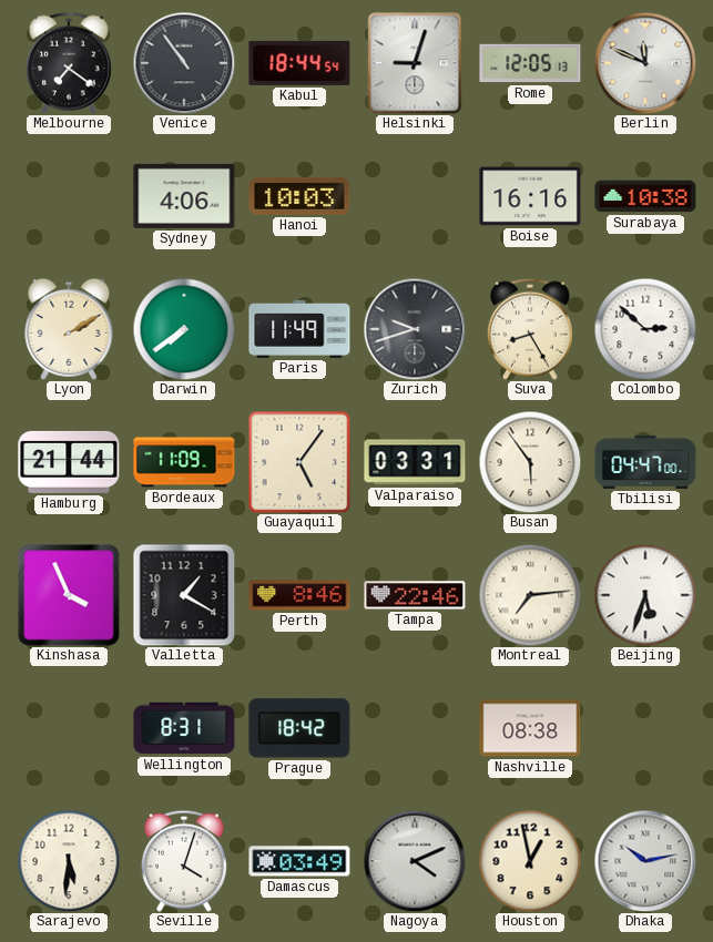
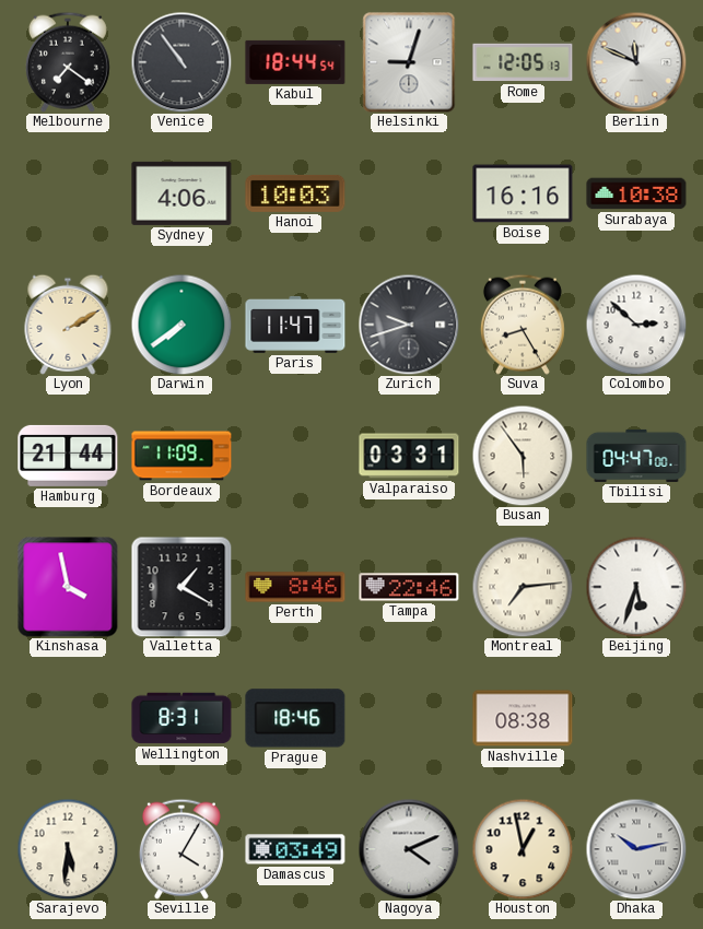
Paris: 11:49 -> 11:47 (295, 325)
Guayaquil: 5:06 -> none (299, 462)
Kinshasa: 3:56 -> 3:58 (68, 587)
Prague: 18:42 -> 18:46 (295, 718)
Seville: 4:03 -> 4:05 (181, 849)
